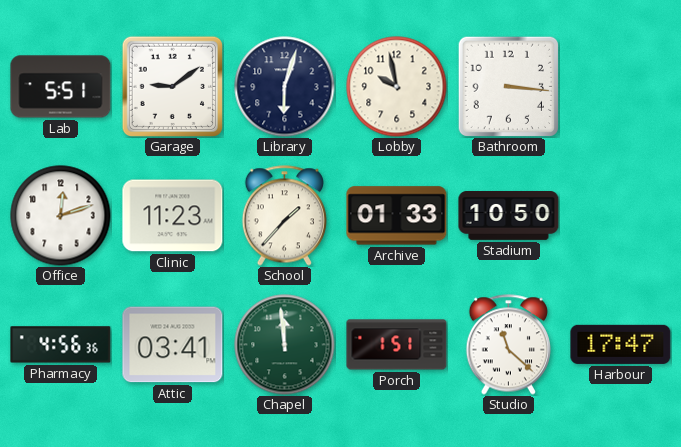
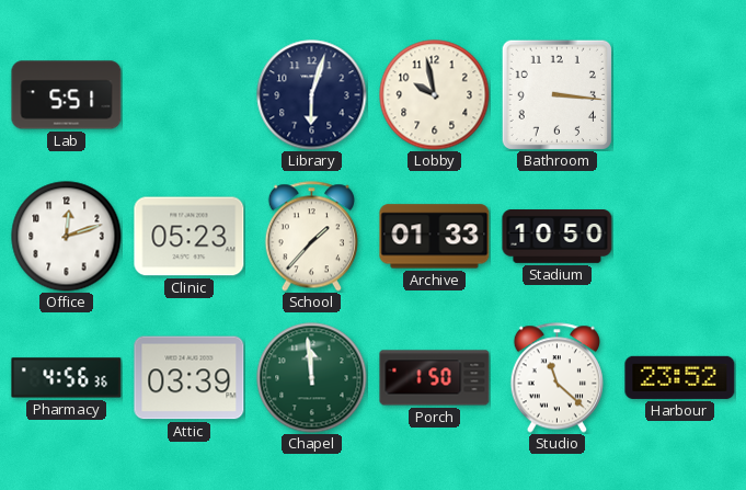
Garage: 9:09 -> none (172, 86)
Clinic: 11:23 -> 05:23 (190, 237)
Attic: 03:41 -> 03:39 (190, 378)
Porch: 1:51 -> 1:50 (435, 378)
Harbour: 17:47 -> 23:52 (680, 377)
